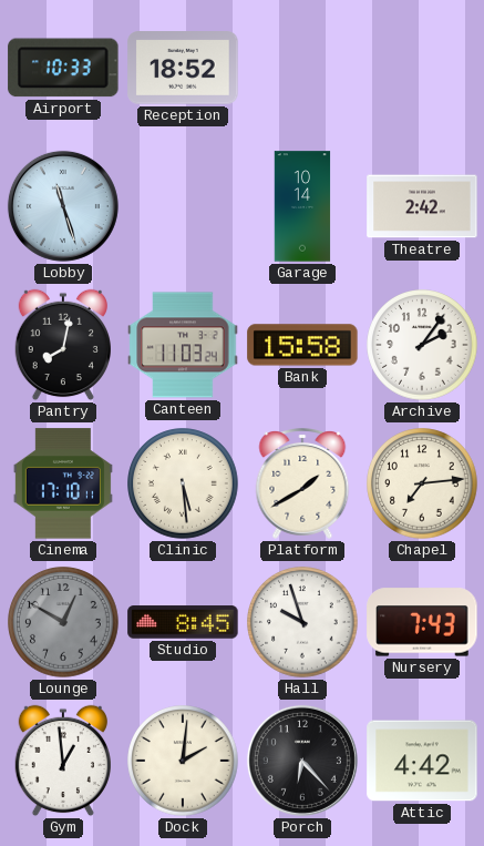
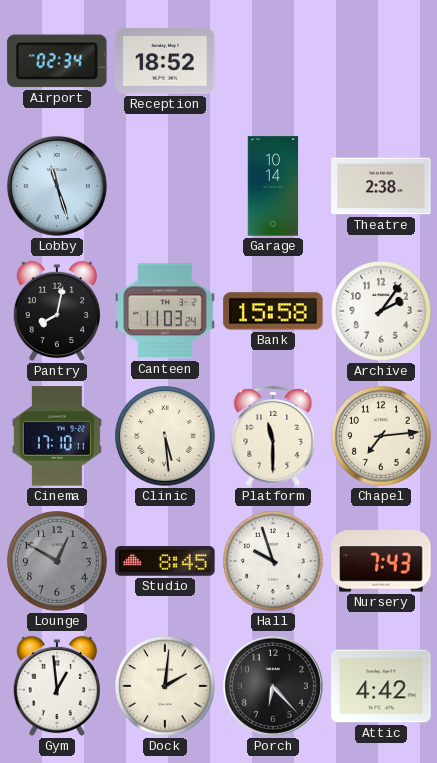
Airport: 10:33 -> 02:34 (57, 61)
Theatre: 2:42 -> 2:38 (381, 186)
Platform: 1:40 -> 11:30 (273, 437)
